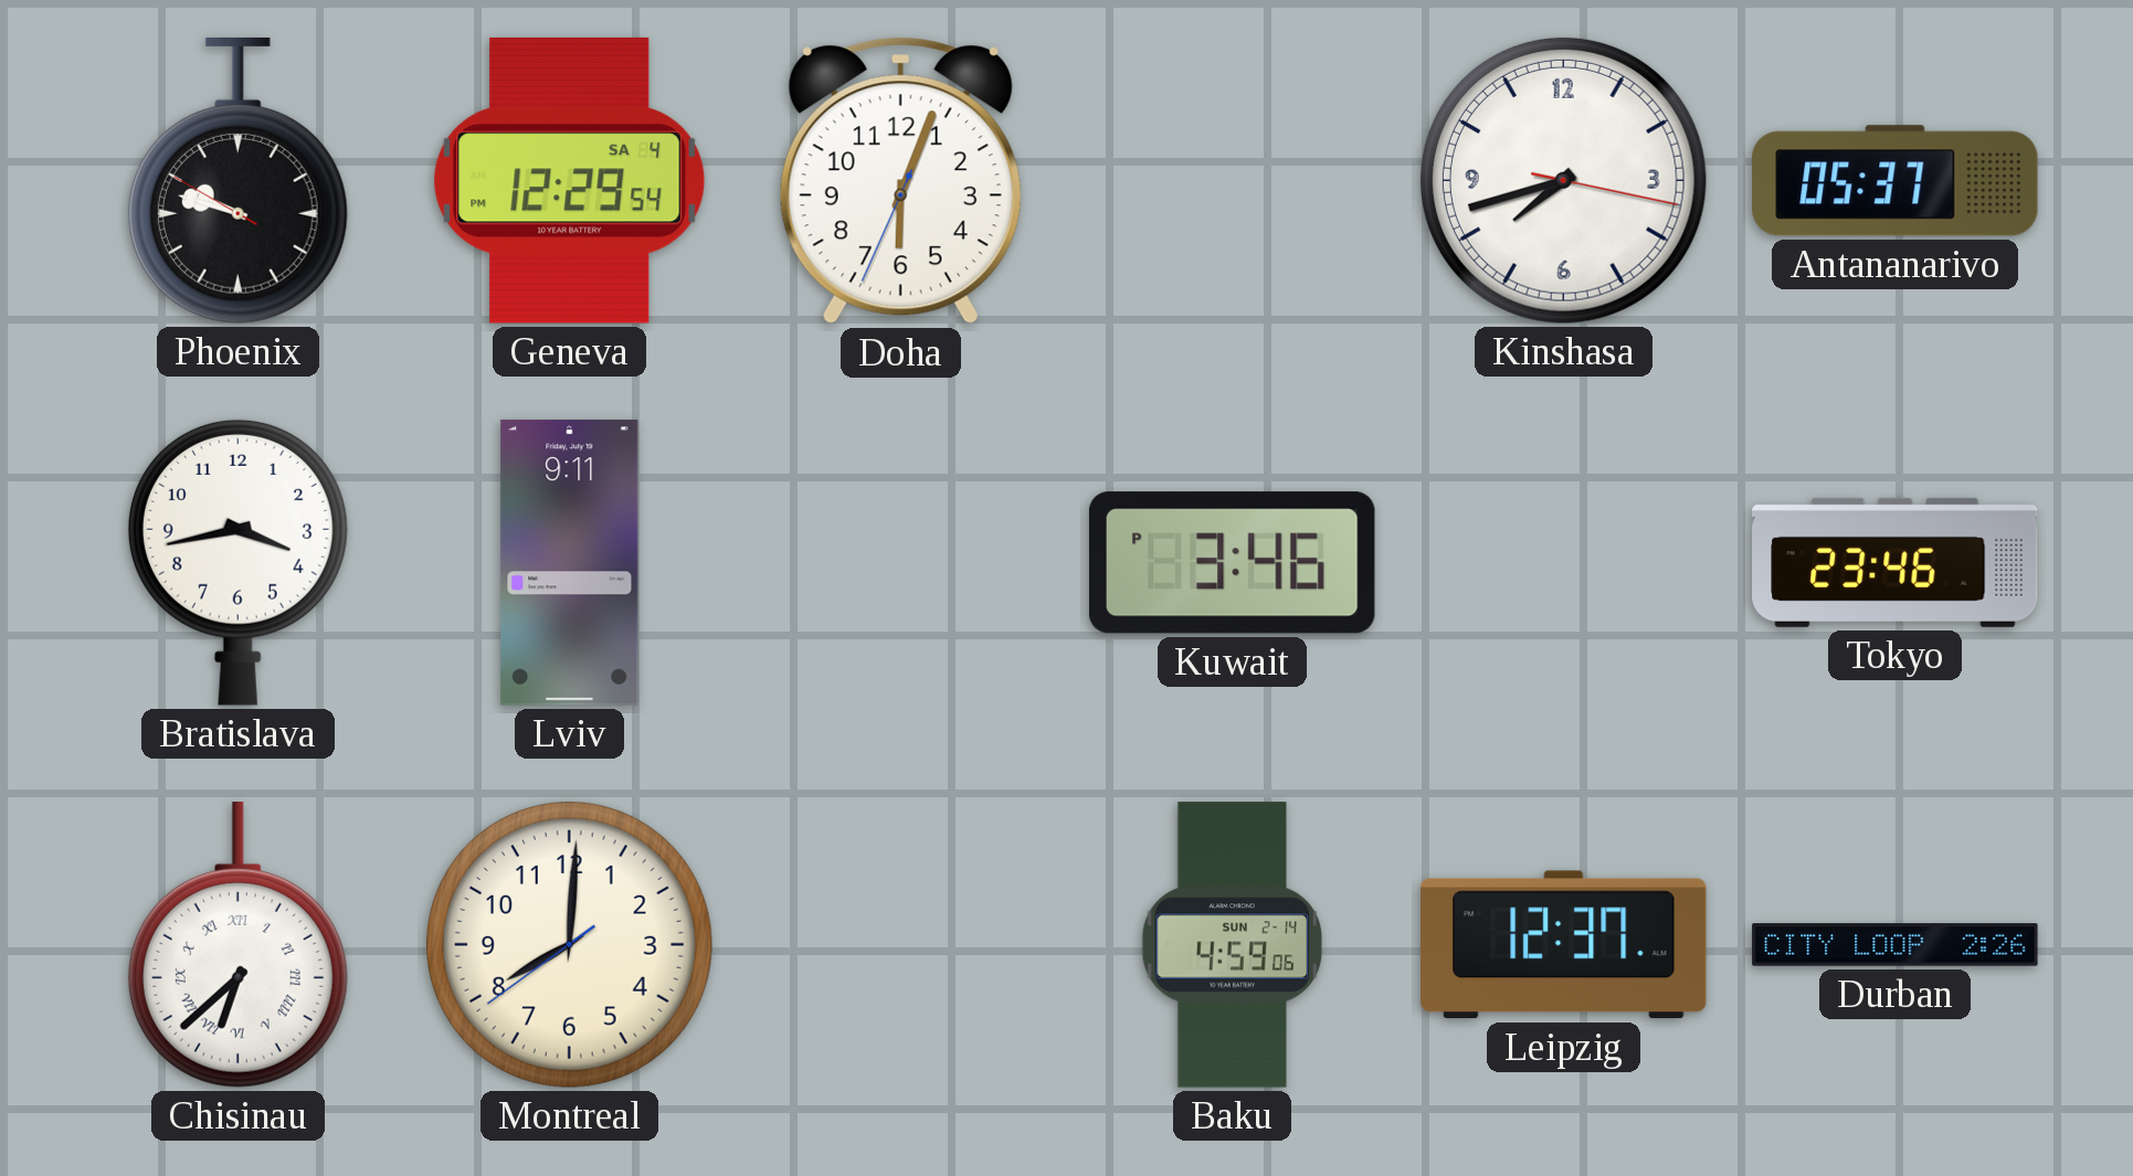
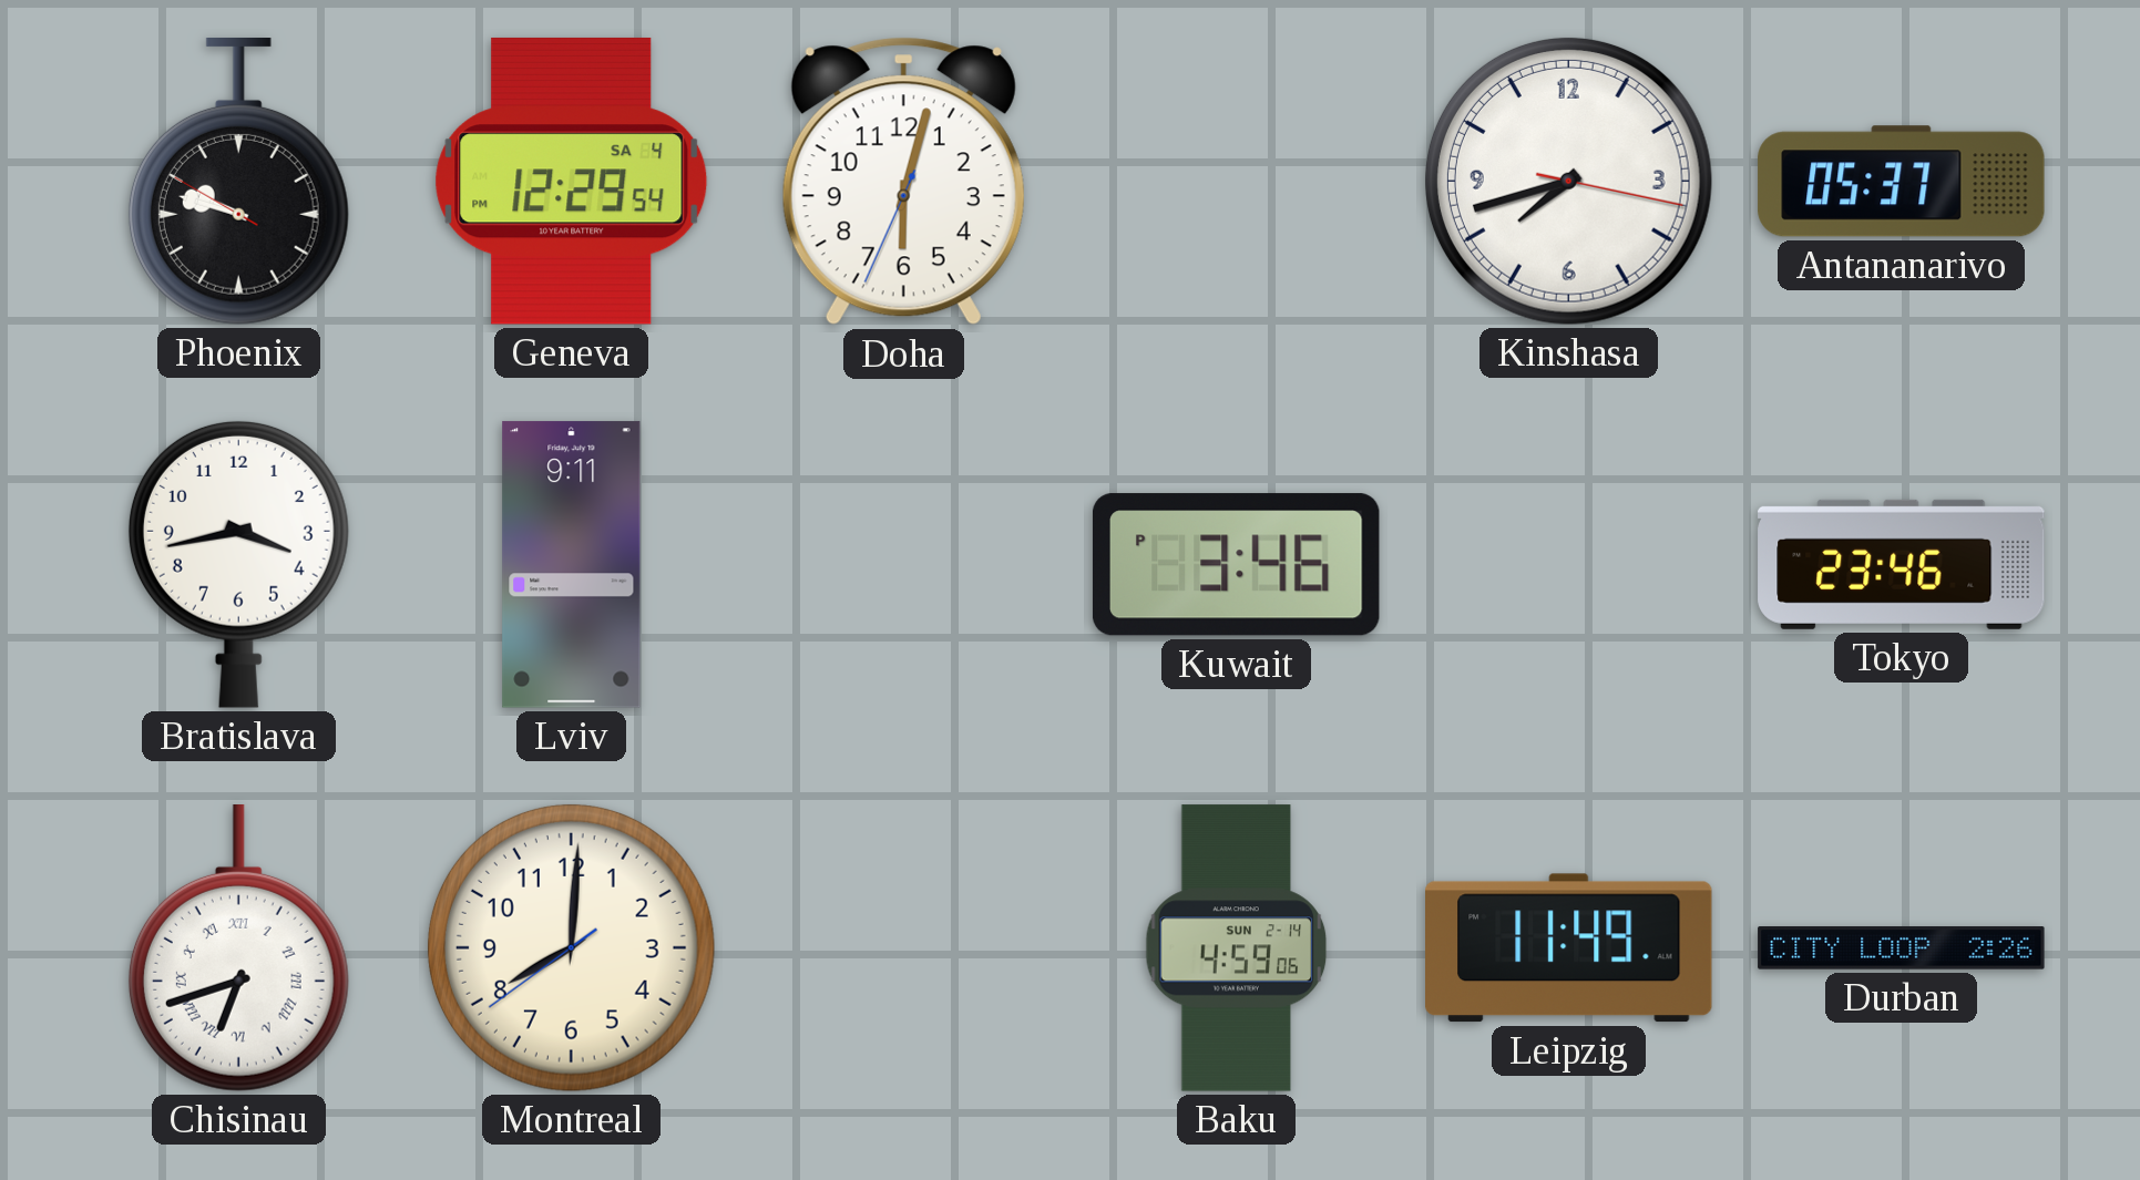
Doha: 6:03 -> 6:02 (903, 182)
Chisinau: 6:38 -> 6:42 (238, 948)
Leipzig: 12:37 -> 11:49 (1569, 948)
